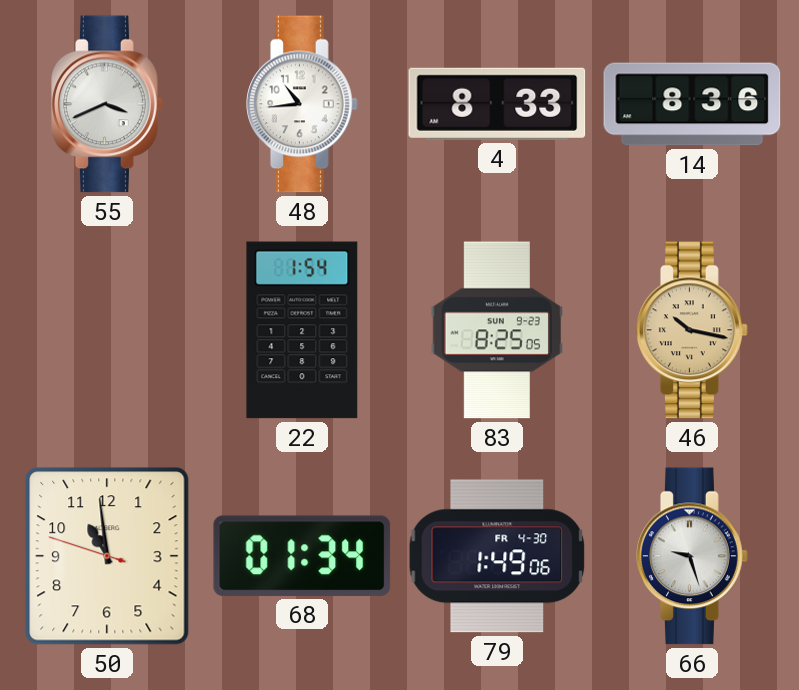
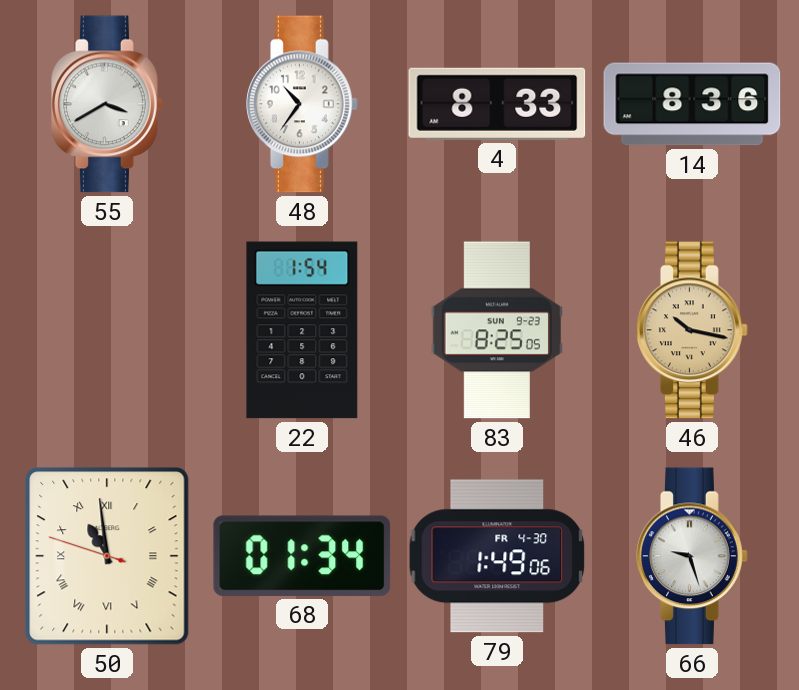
55: 3:41 -> 3:40 (107, 104)
48: 10:44 -> 10:36 (302, 104)
50 numerals: Arabic -> Roman (107, 556)
